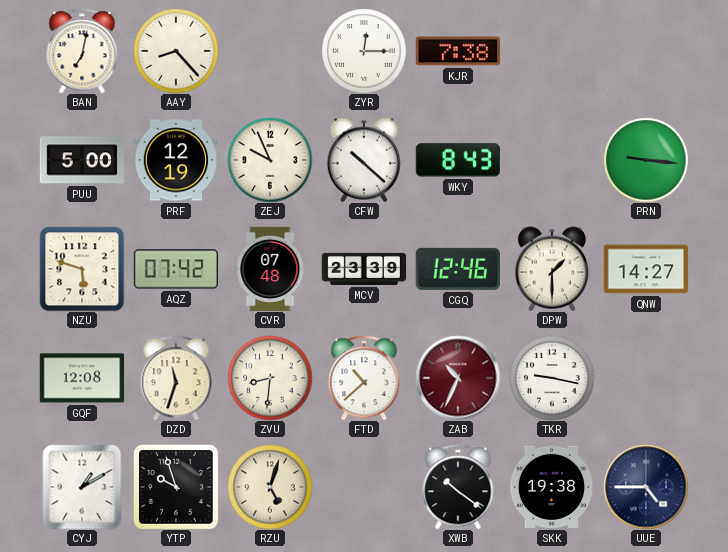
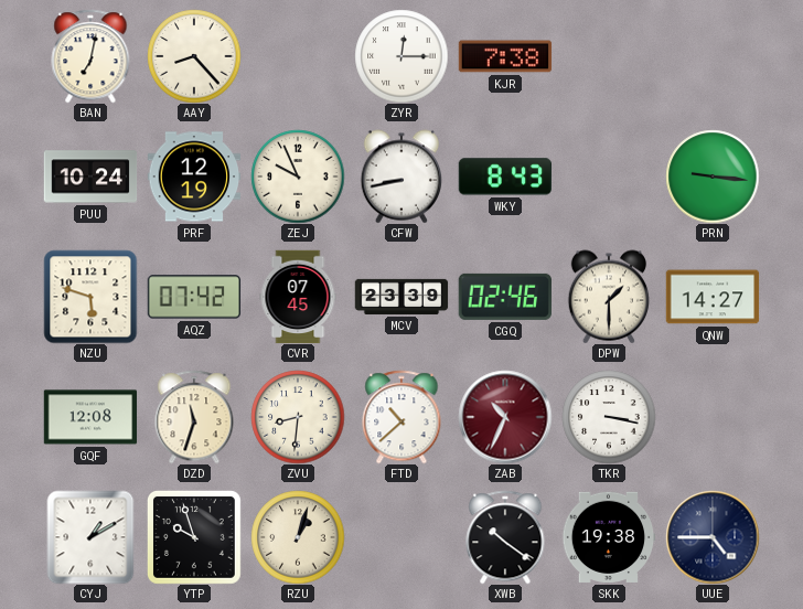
PUU: 5:00 -> 10:24 (90, 177)
CFW: 10:22 -> 8:43 (400, 177)
CVR: 07:48 -> 07:45 (298, 297)
CGQ: 12:46 -> 02:46 (504, 297)
TKR: 9:17 -> 3:17 (609, 417)
RZU: 5:03 -> 1:03 (298, 537)
